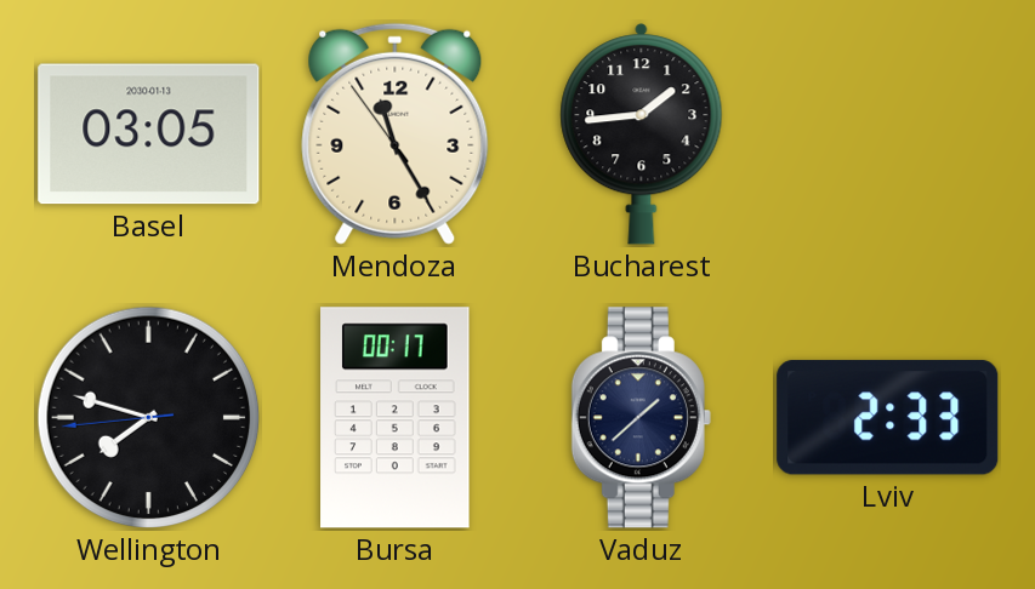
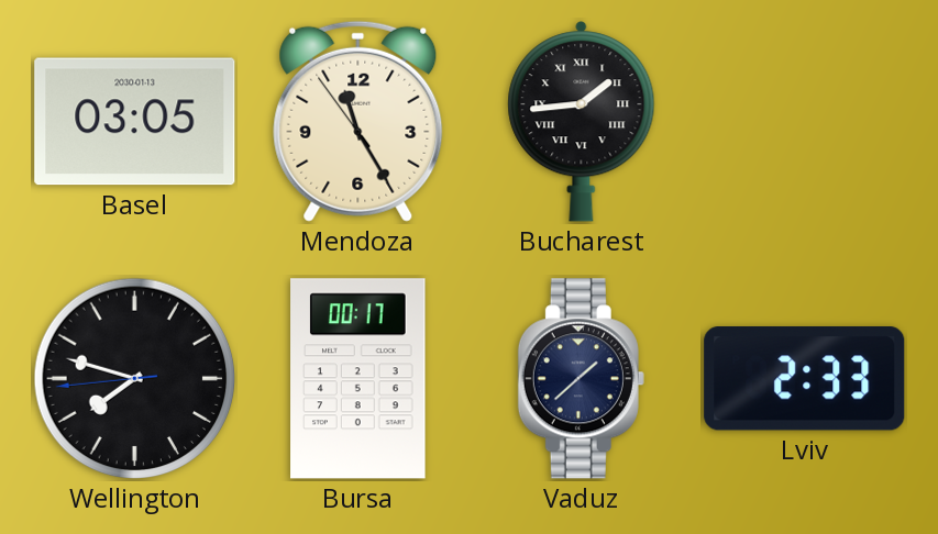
Bucharest numerals: Arabic -> Roman (582, 122)
